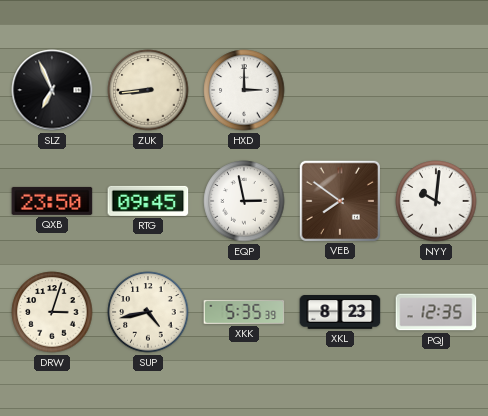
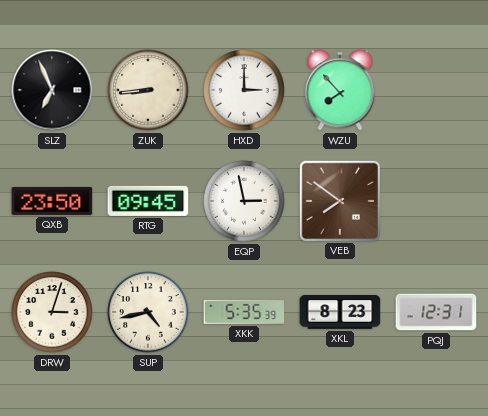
WZU: none -> 7:53 (340, 90)
NYY: 10:01 -> none (436, 201)
PQJ: 12:35 -> 12:31 (436, 312)
